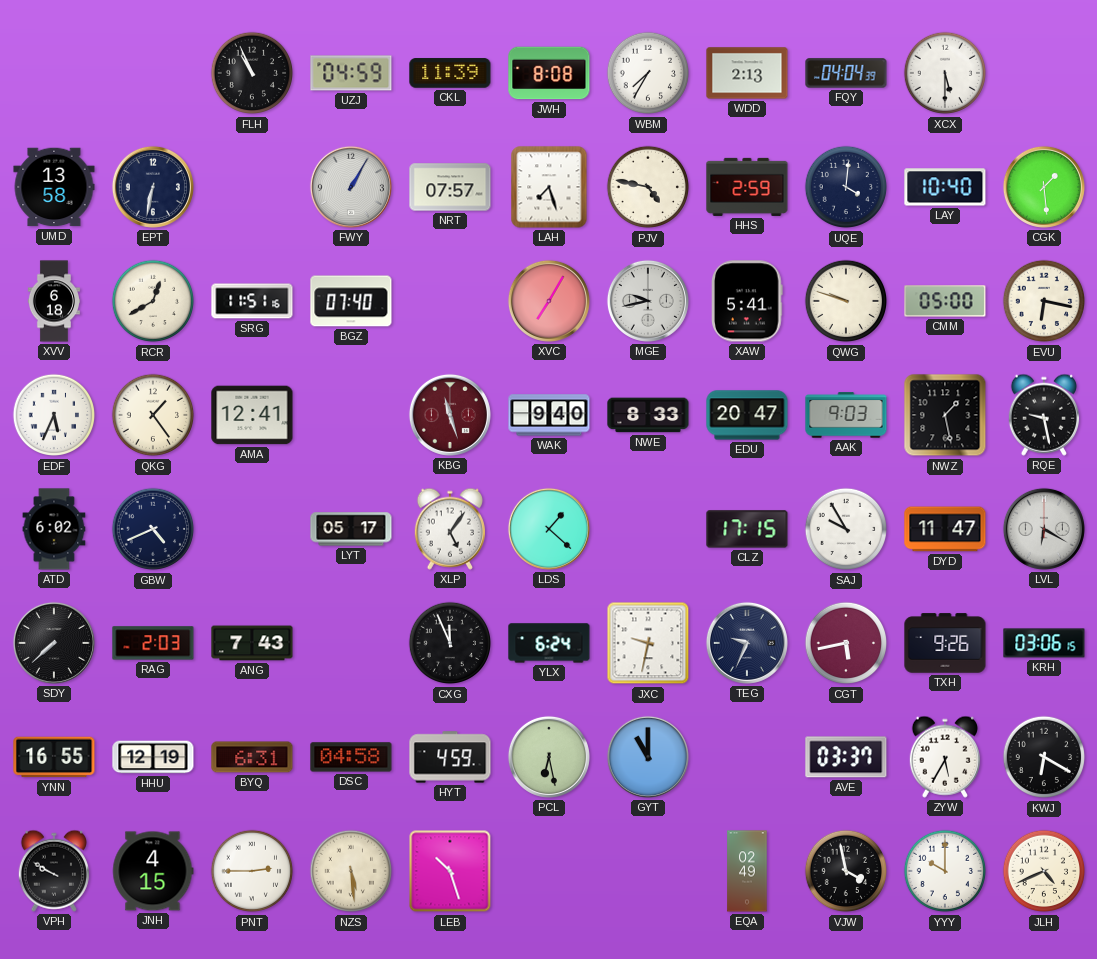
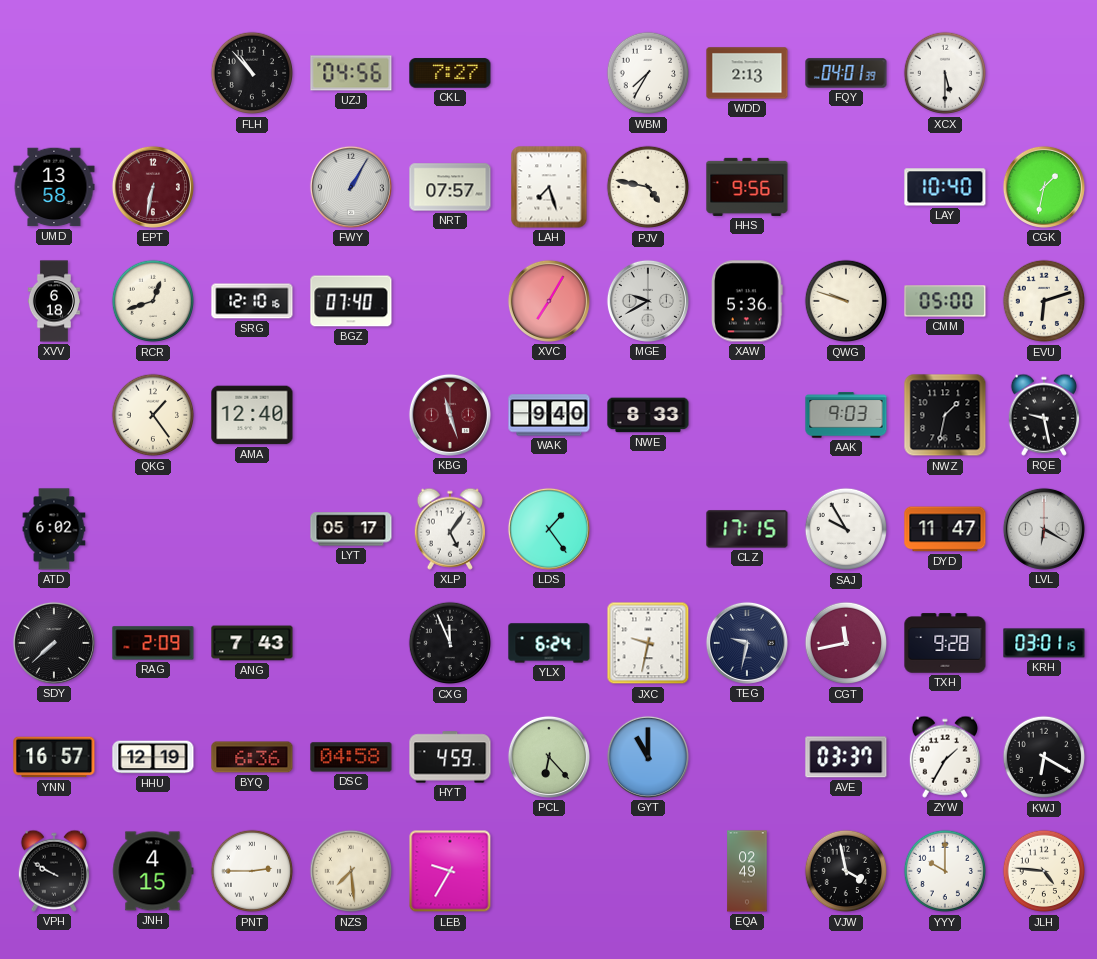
FLH: 10:56 -> 10:53 (252, 73)
UZJ: 04:59 -> 04:56 (351, 73)
CKL: 11:39 -> 7:27 (450, 73)
JWH: 8:08 -> none (549, 73)
FQY: 04:04 -> 04:01 (846, 73)
EPT dial: navy -> burgundy (153, 187)
HHS: 2:59 -> 9:56 (747, 187)
UQE: 4:01 -> none (846, 187)
CGK: 1:29 -> 1:32 (1044, 187)
RCR: 12:40 -> 12:42 (153, 301)
SRG: 11:51 -> 12:10 (252, 301)
MGE: 9:43 -> 9:40 (648, 301)
XAW: 5:41 -> 5:36 (747, 301)
EVU: 6:17 -> 6:12 (1044, 301)
EDF: 5:34 -> none (54, 415)
AMA: 12:41 -> 12:40 (252, 415)
EDU: 20:47 -> none (747, 415)
NWZ: 1:28 -> 1:32 (945, 415)
GBW: 4:41 -> none (153, 529)
LDS: 1:22 -> 1:24 (549, 529)
RAG: 2:03 -> 2:09 (153, 643)
TEG: 9:34 -> 9:32 (747, 643)
CGT: 5:43 -> 11:43 (846, 643)
TXH: 9:26 -> 9:28 (945, 643)
KRH: 03:06 -> 03:01 (1044, 643)
YNN: 16:55 -> 16:57 (54, 757)
BYQ: 6:31 -> 6:36 (252, 757)
PCL: 6:28 -> 6:23 (549, 757)
ZYW: 5:35 -> 1:35 (944, 757)
NZS: 5:29 -> 7:29 (351, 871)
LEB: 10:27 -> 9:35 (450, 871)
JLH: 4:41 -> 4:46 (1044, 871)
